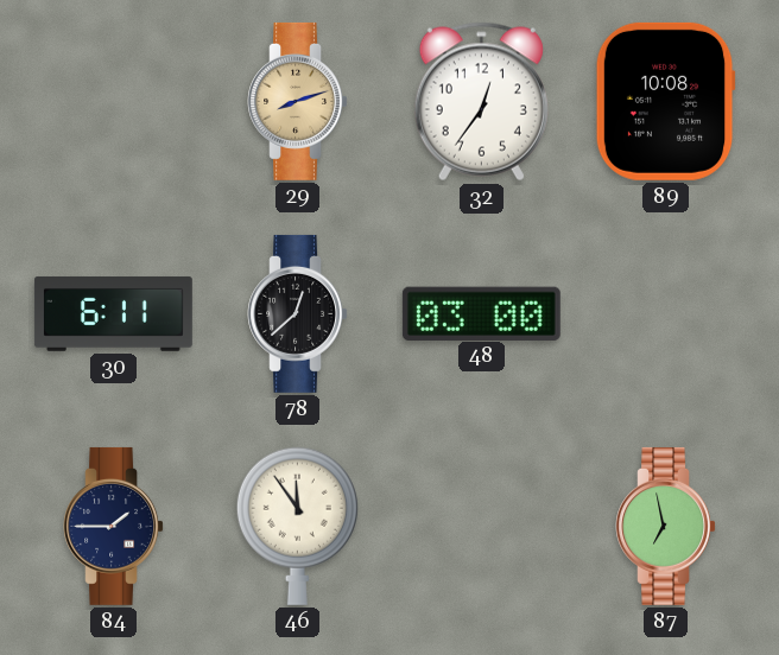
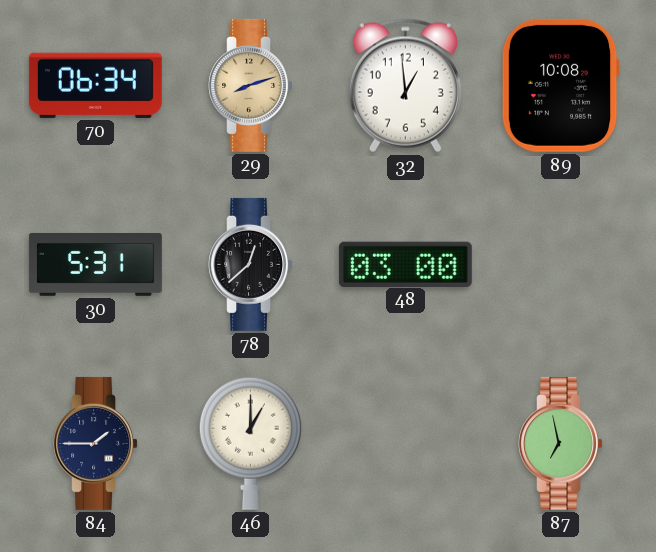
70: none -> 06:34 (95, 85)
32: 12:36 -> 12:59 (405, 86)
30: 6:11 -> 5:31 (95, 264)
46: 11:54 -> 1:00 (250, 443)
